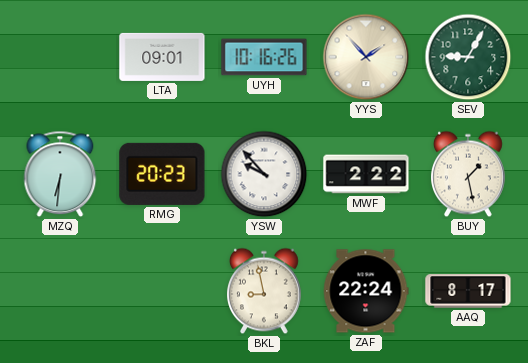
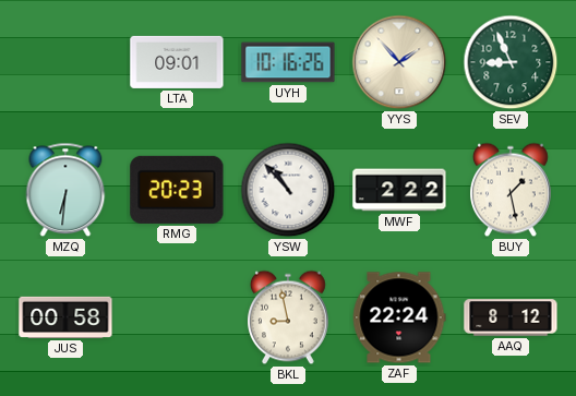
SEV: 9:05 -> 8:56 (511, 62)
YSW: 9:53 -> 10:53 (288, 190)
JUS: none -> 00:58 (65, 317)
AAQ: 8:17 -> 8:12 (511, 317)
